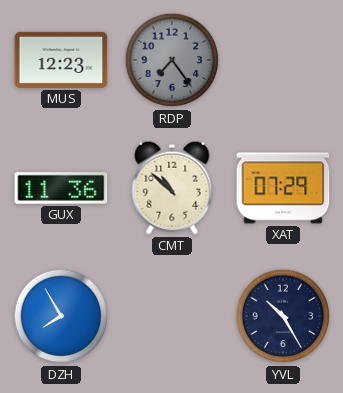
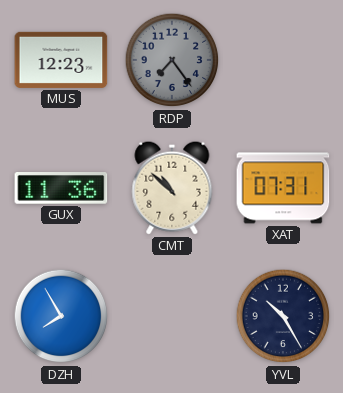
XAT: 07:29 -> 07:31 (283, 188)
